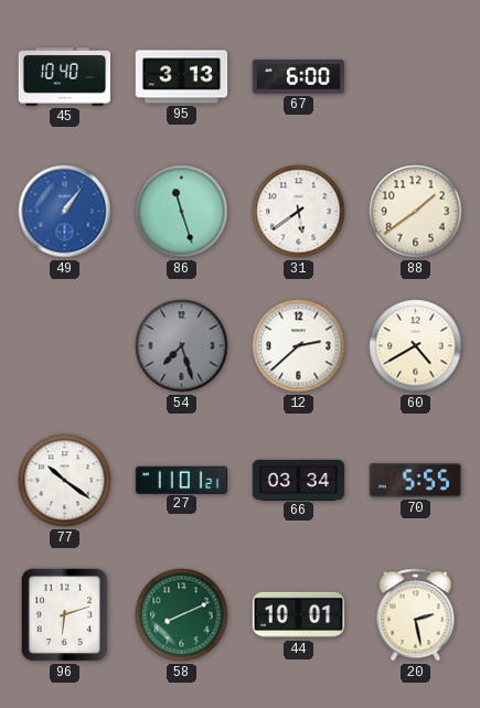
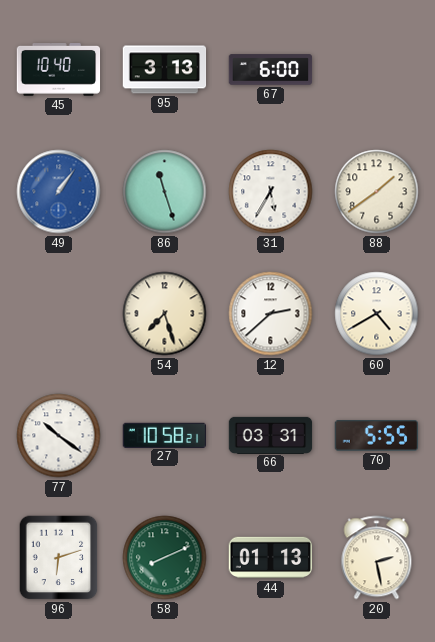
31: 5:39 -> 5:35 (271, 192)
54 dial: grey -> cream (165, 314)
27: 11:01 -> 10:58 (165, 435)
66: 03:34 -> 03:31 (271, 435)
44: 10:01 -> 01:13 (271, 558)
